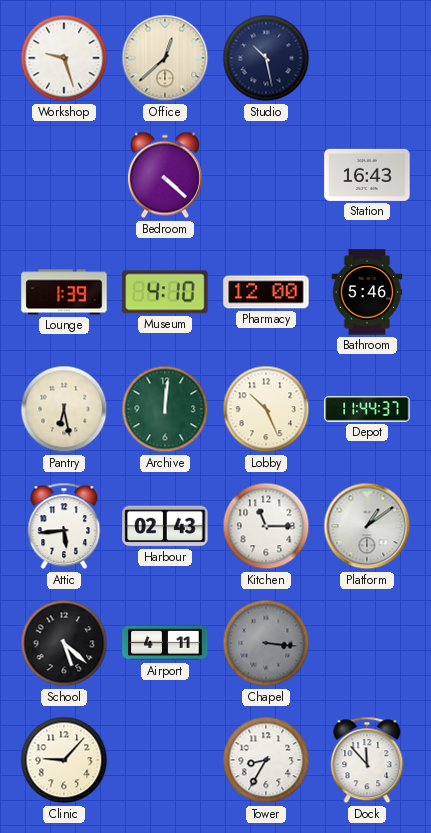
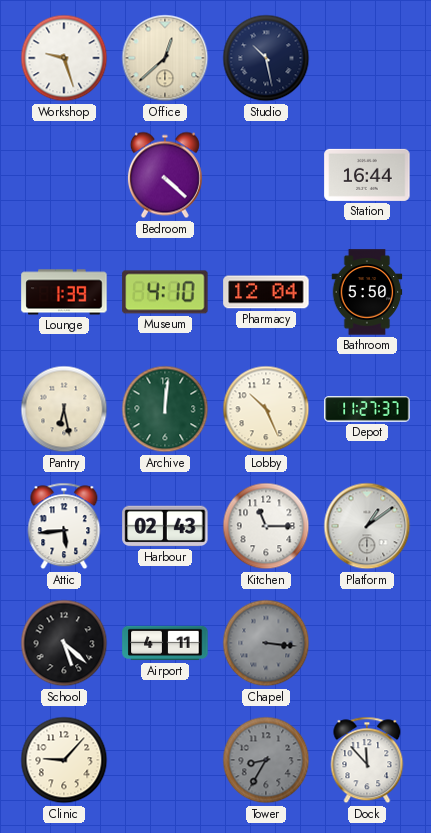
Station: 16:43 -> 16:44 (367, 175)
Pharmacy: 12:00 -> 12:04 (266, 292)
Bathroom: 5:46 -> 5:50 (367, 292)
Depot: 11:44 -> 11:27 (367, 409)
Tower dial: white -> grey (266, 760)
